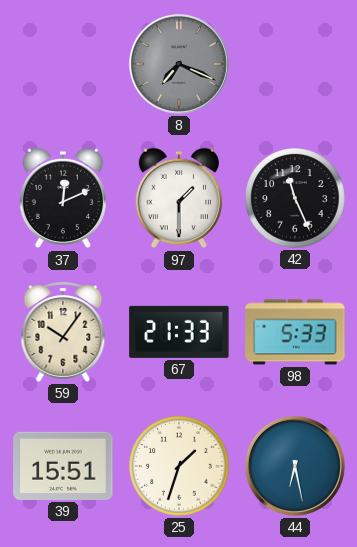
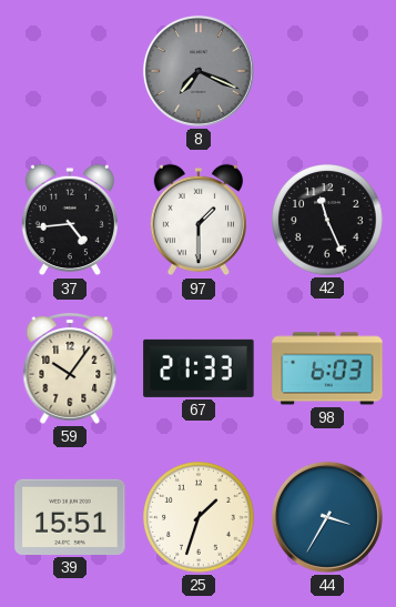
37: 12:11 -> 4:44 (70, 220)
98: 5:33 -> 6:03 (327, 368)
44: 6:28 -> 3:35 (327, 517)
